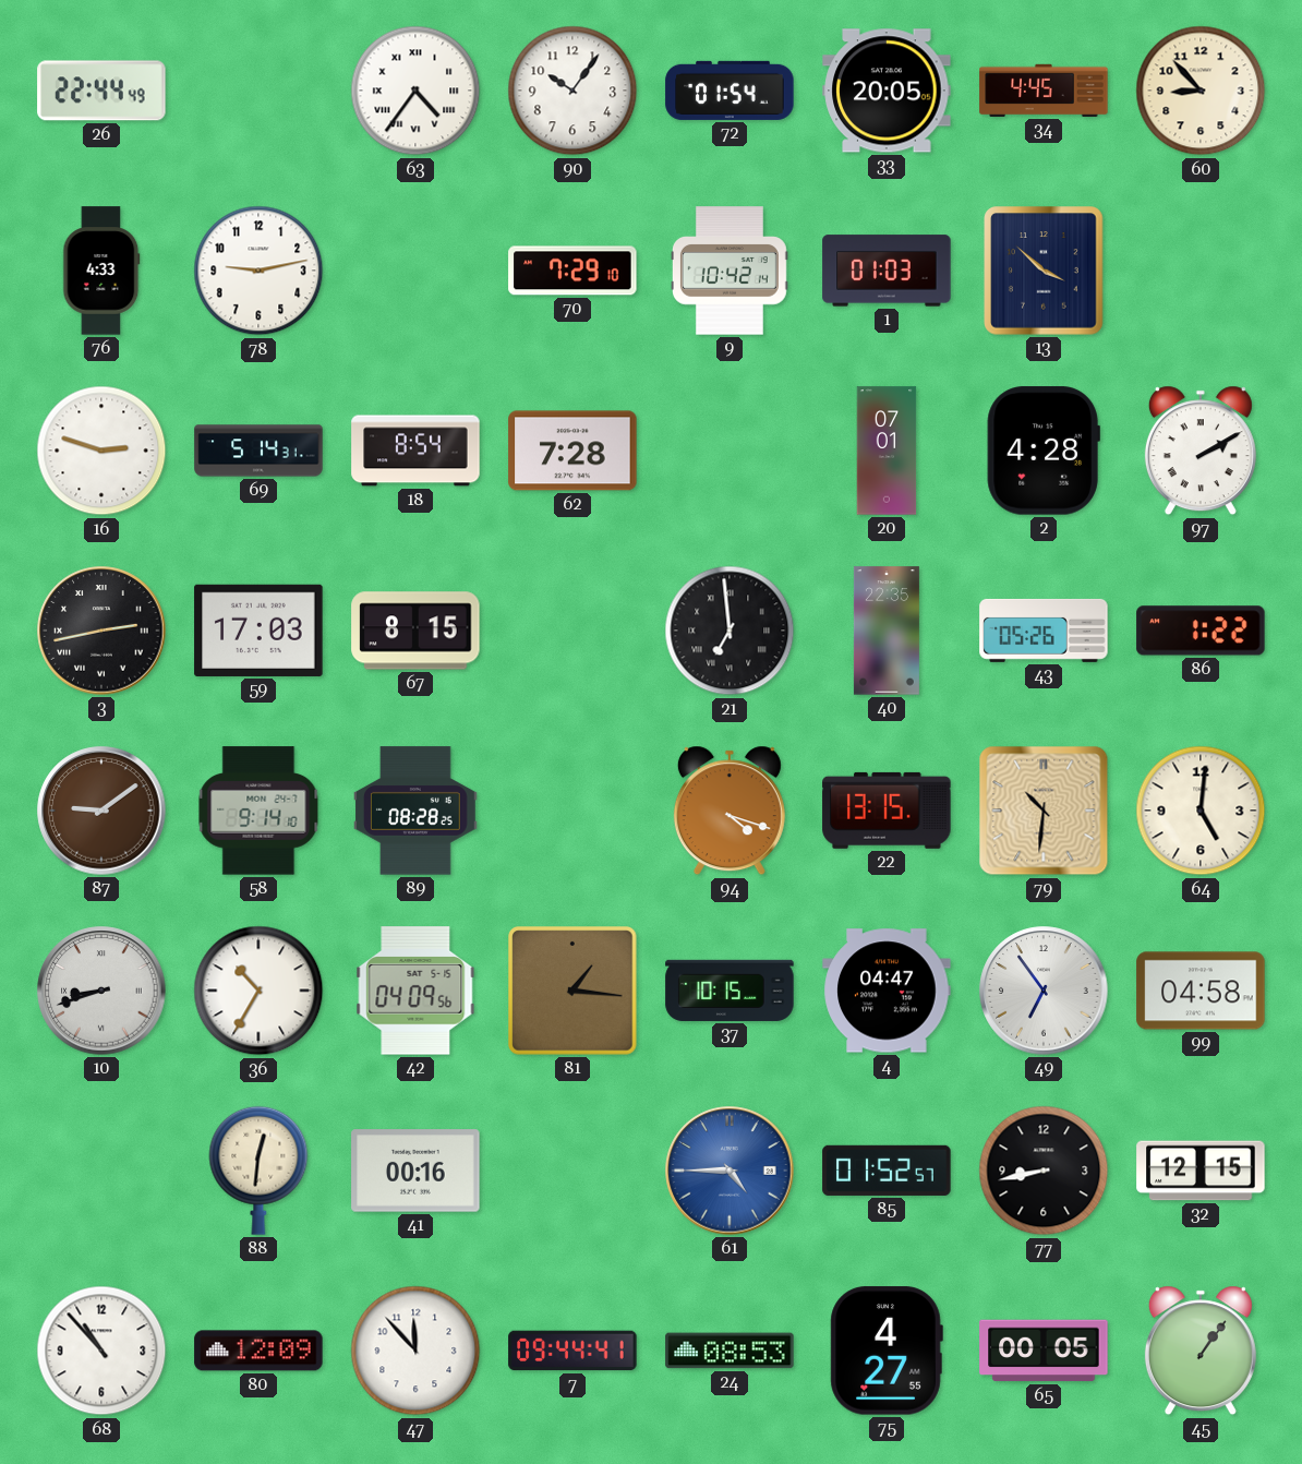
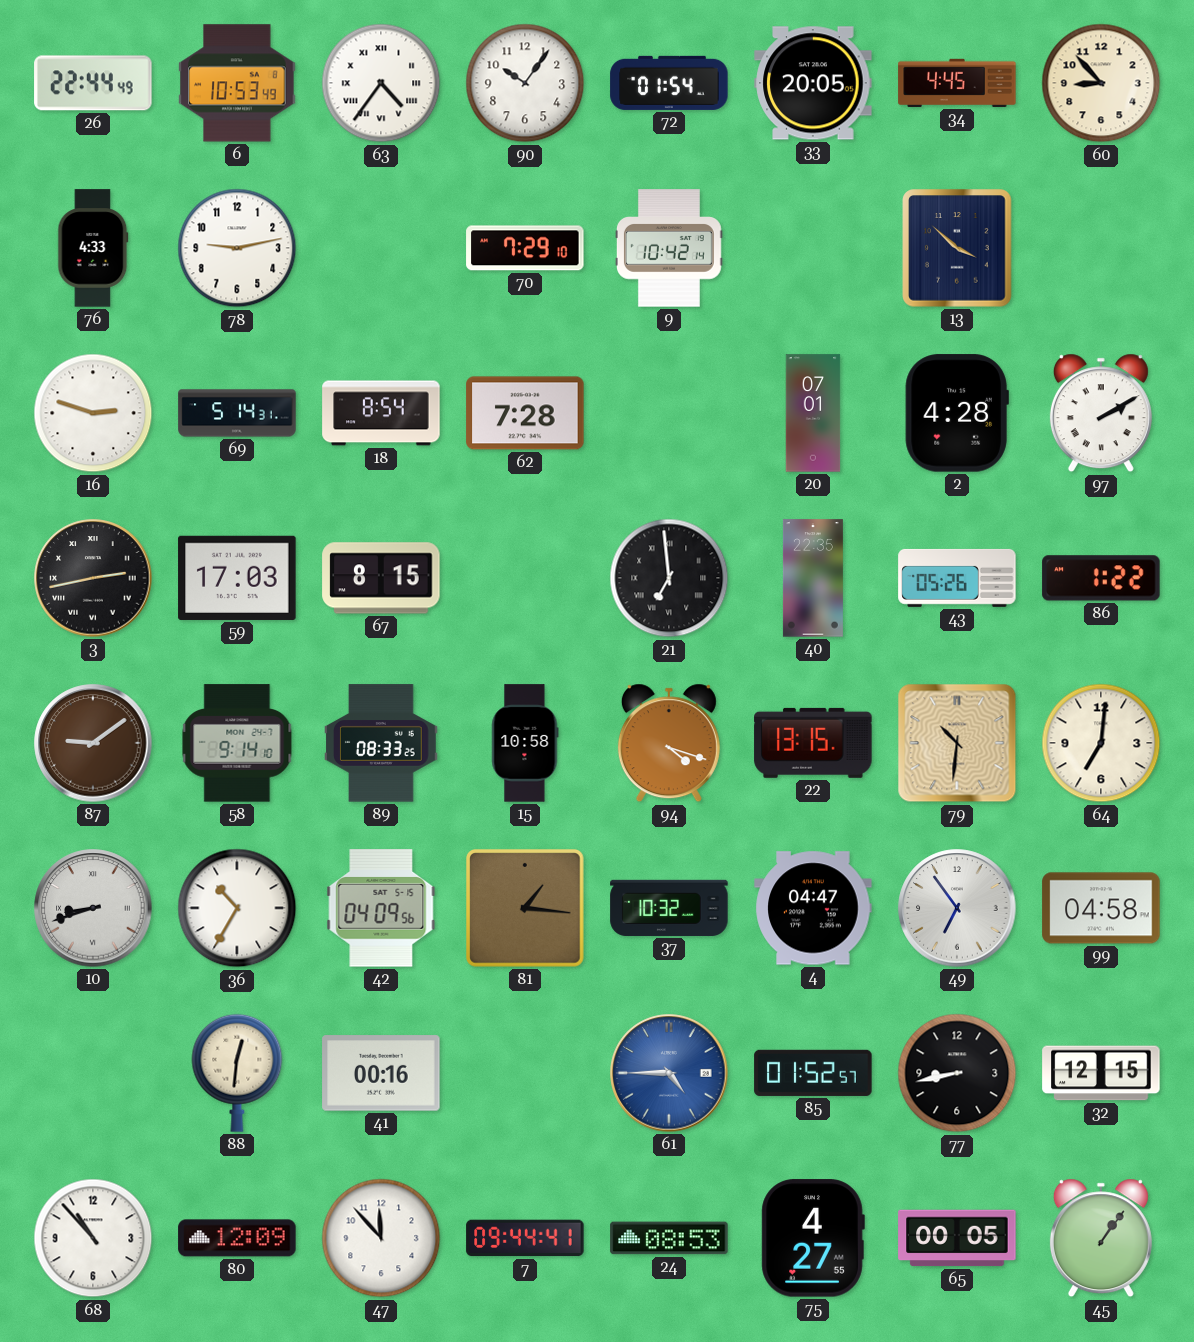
6: none -> 10:53 (237, 83)
1: 01:03 -> none (887, 271)
89: 08:28 -> 08:33 (382, 743)
15: none -> 10:58 (525, 743)
64: 5:01 -> 7:01 (1101, 743)
37: 10:15 -> 10:32 (669, 908)
